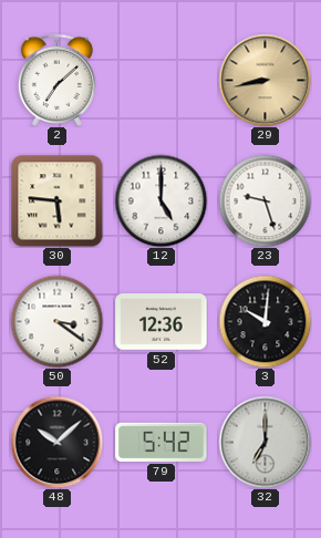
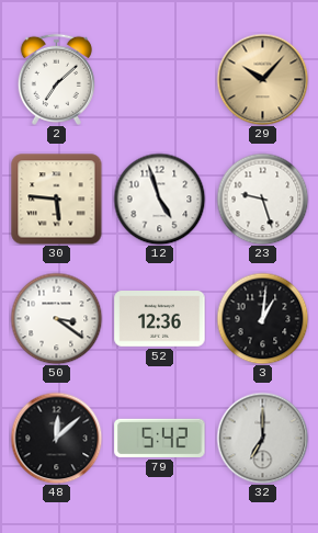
29: 8:43 -> 10:07 (262, 79)
12: 5:00 -> 4:57 (159, 199)
3: 10:01 -> 1:01 (262, 318)
48: 10:08 -> 12:08 (56, 438)
